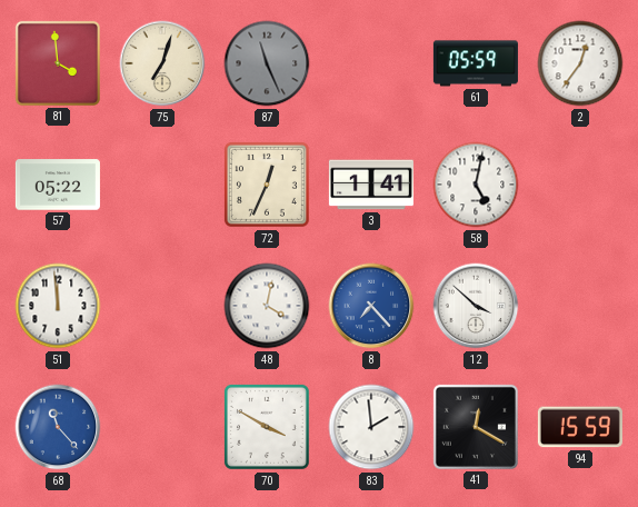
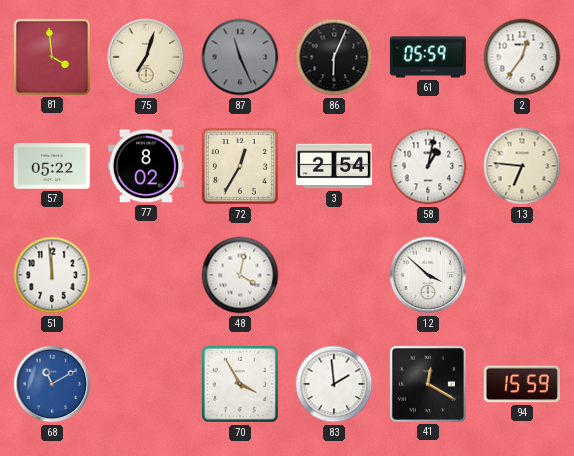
86: none -> 6:04 (334, 57)
77: none -> 8:02 (146, 166)
72: 12:34 -> 12:35 (240, 166)
3: 1:41 -> 2:54 (334, 166)
58: 5:02 -> 1:02 (428, 166)
13: none -> 6:46 (522, 166)
8: 7:23 -> none (371, 306)
68: 11:23 -> 11:10 (52, 384)
70: 3:50 -> 3:55 (240, 384)
